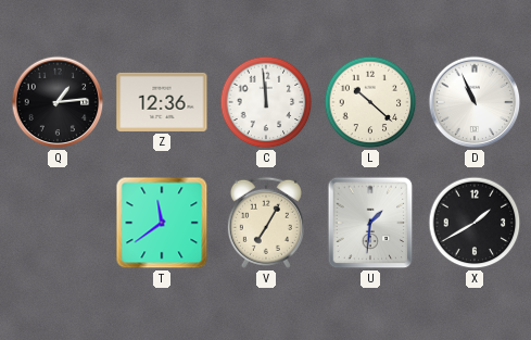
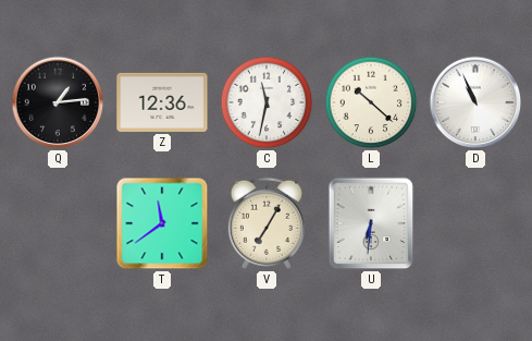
C: 11:59 -> 11:32 (267, 102)
U: 1:31 -> 6:31 (371, 223)
X: 1:40 -> none (475, 223)
